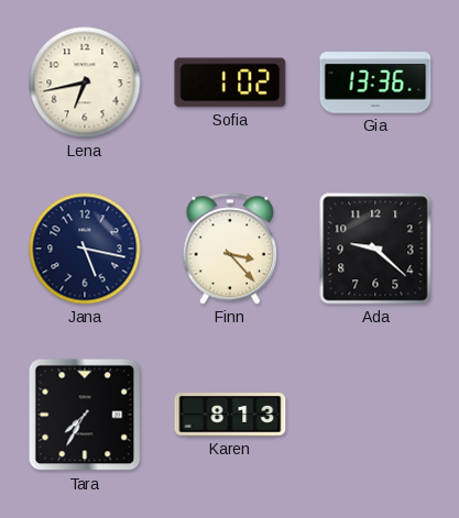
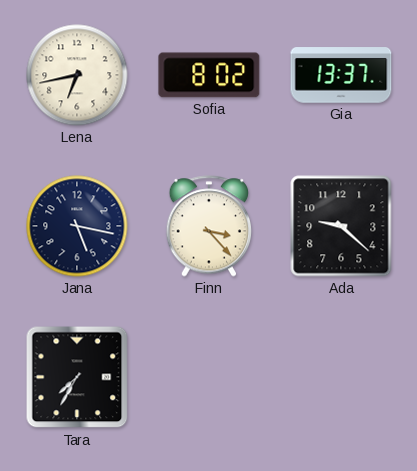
Sofia: 1:02 -> 8:02 (209, 75)
Gia: 13:36 -> 13:37 (341, 75)
Karen: 8:13 -> none (230, 415)
